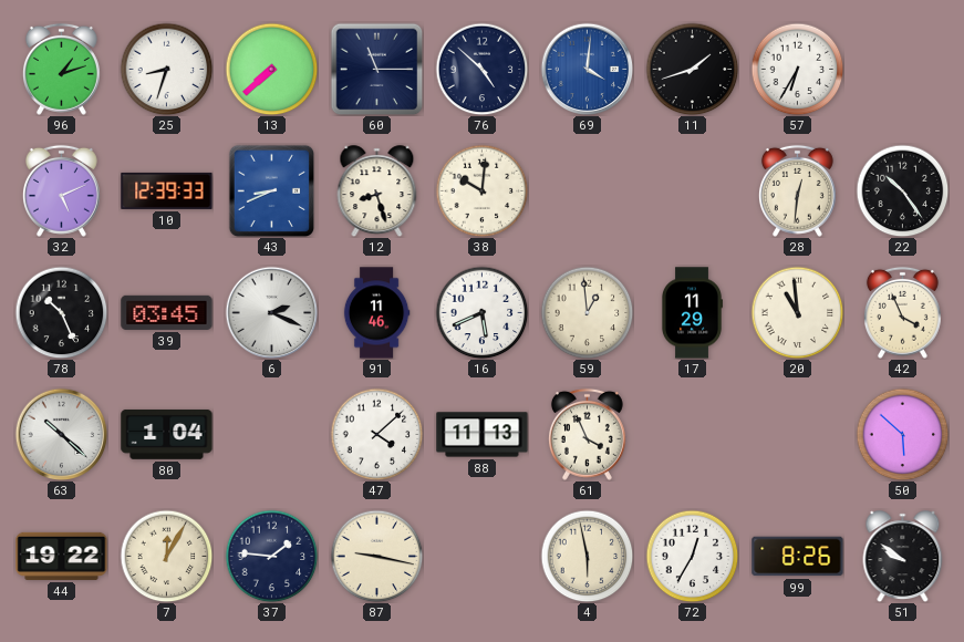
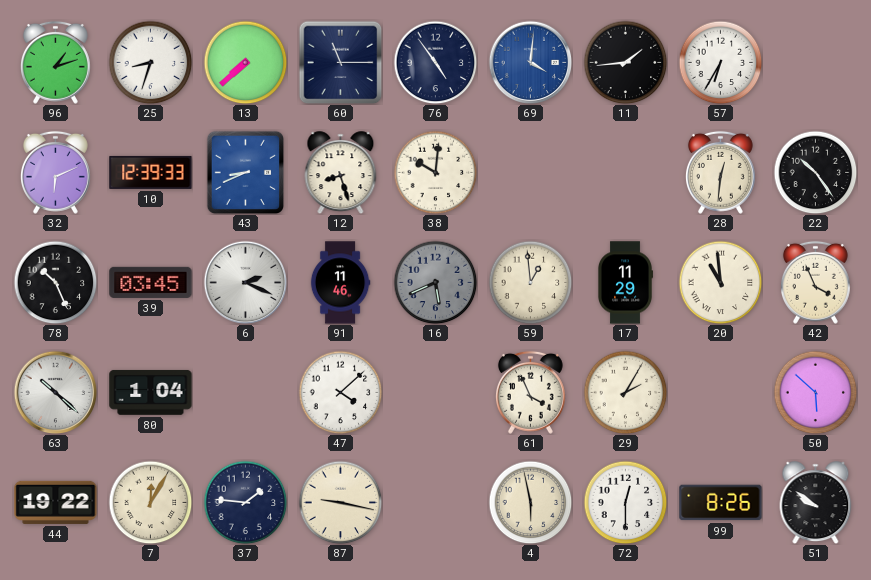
76: 4:52 -> 4:54 (435, 62)
11: 1:42 -> 1:44 (625, 62)
32: 5:11 -> 6:11 (55, 172)
16 dial: white -> grey (435, 282)
88: 11:13 -> none (483, 435)
29: none -> 2:05 (625, 392)
72: 12:35 -> 12:30 (625, 502)
